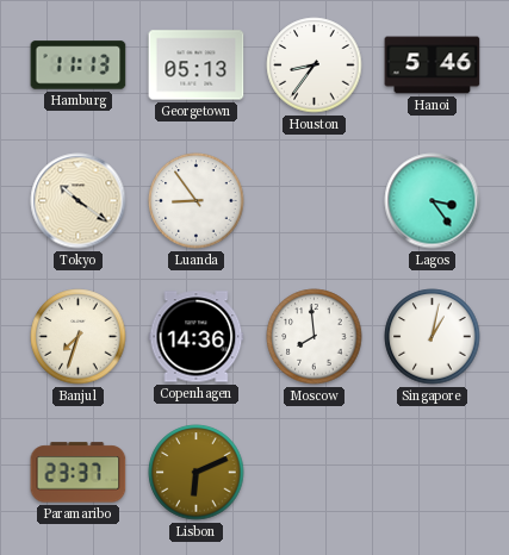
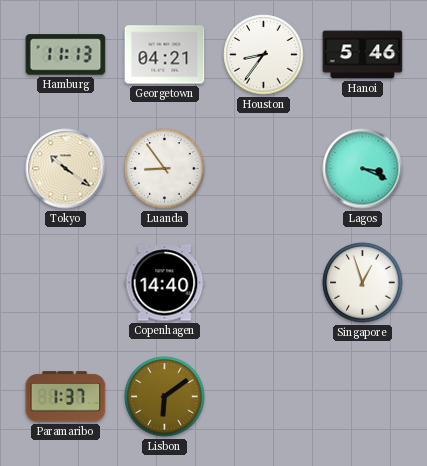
Georgetown: 05:13 -> 04:21 (165, 55)
Lagos: 3:24 -> 3:19 (363, 169)
Banjul: 7:33 -> none (79, 337)
Copenhagen: 14:36 -> 14:40 (165, 283)
Moscow: 7:59 -> none (315, 337)
Singapore: 1:02 -> 12:57 (363, 283)
Paramaribo: 23:37 -> 1:37 (66, 397)
Lisbon: 6:11 -> 6:09 (165, 397)
